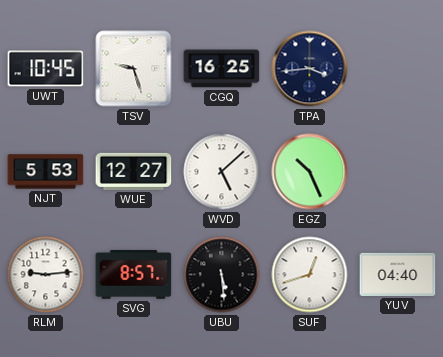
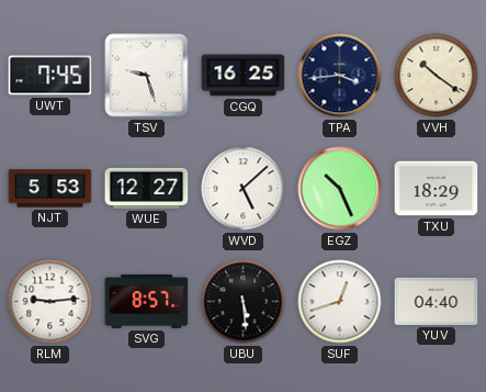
UWT: 10:45 -> 7:45 (50, 76)
VVH: none -> 10:21 (437, 76)
TXU: none -> 18:29 (437, 189)
